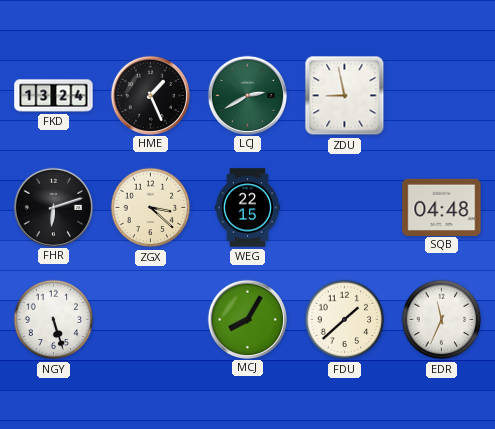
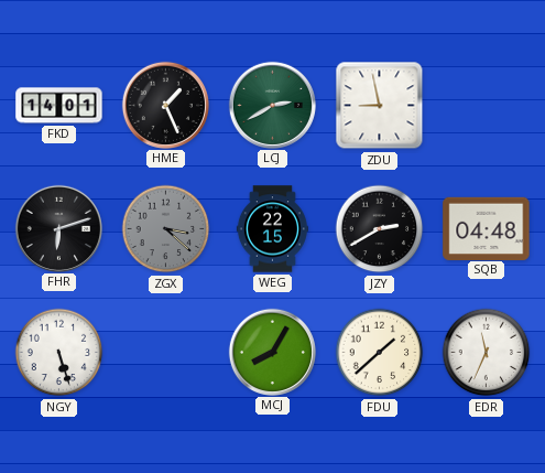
FKD: 13:24 -> 14:01 (59, 106)
ZGX dial: cream -> grey (166, 229)
JZY: none -> 2:40 (380, 229)
